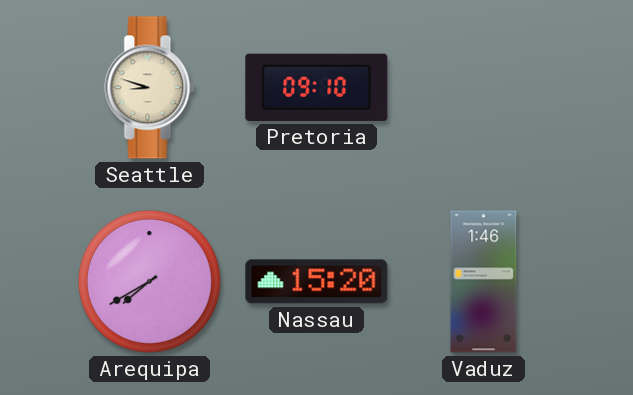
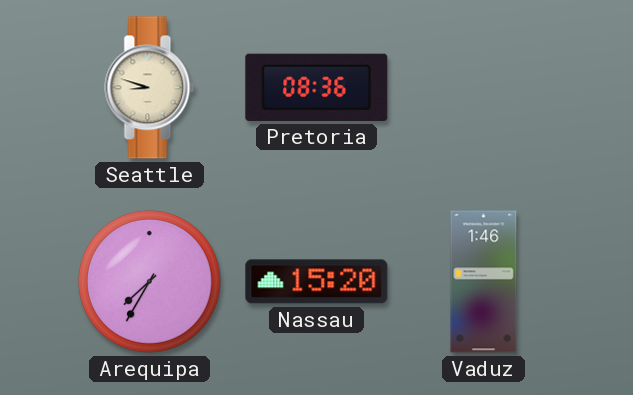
Pretoria: 09:10 -> 08:36 (317, 87)
Arequipa: 7:40 -> 7:35 (149, 281)
